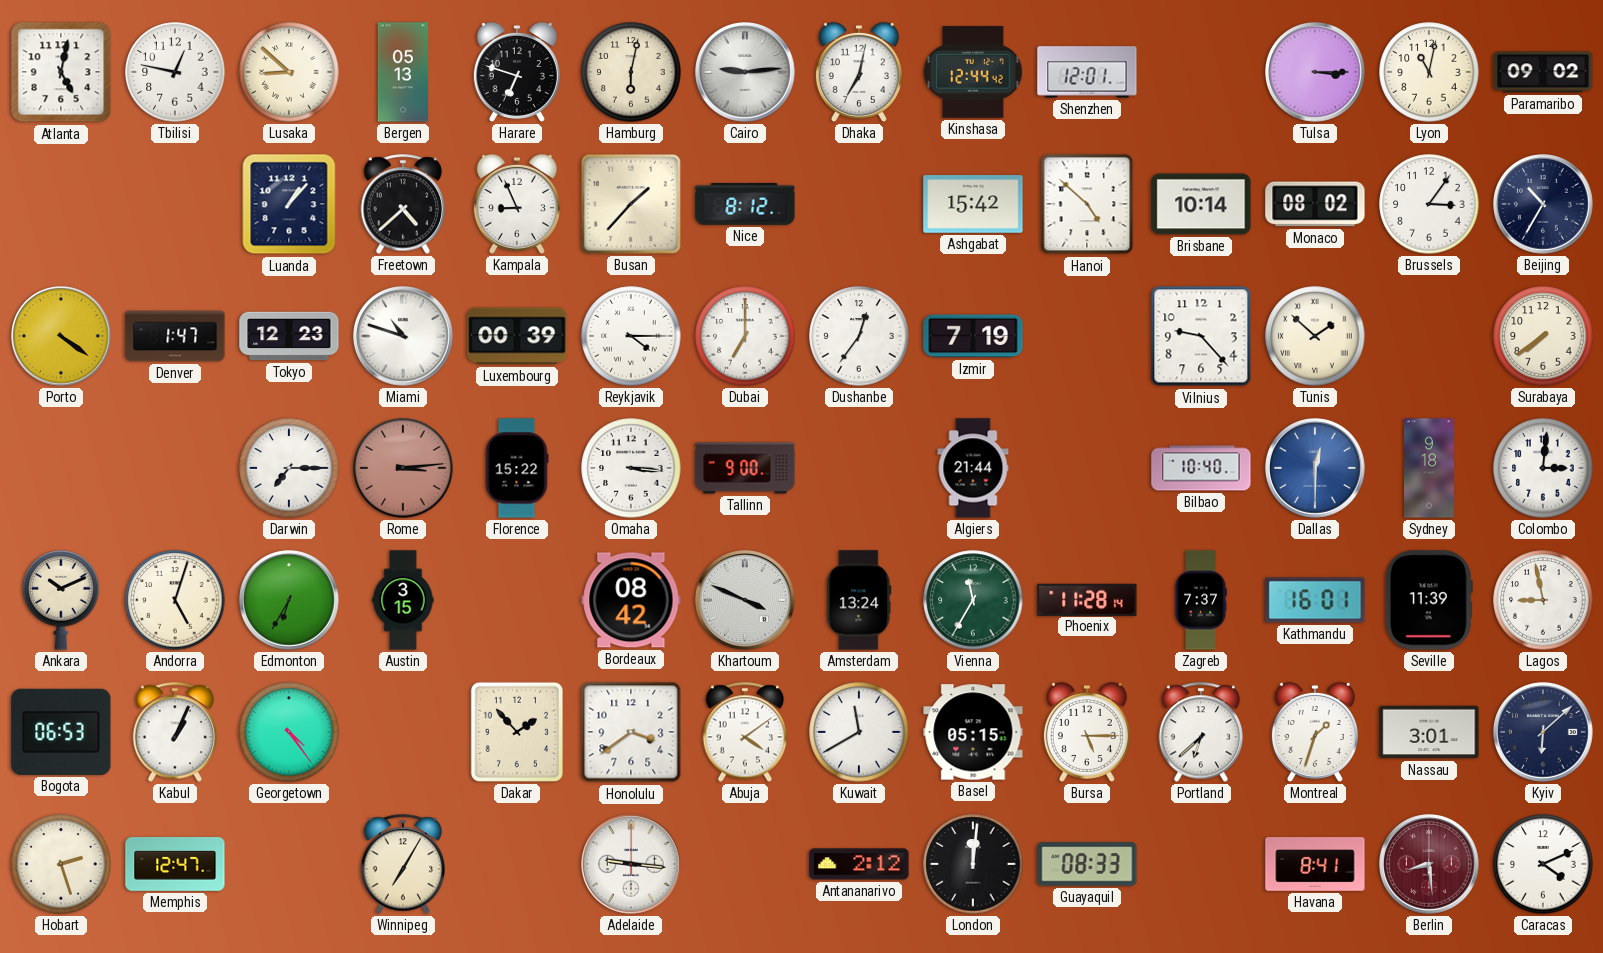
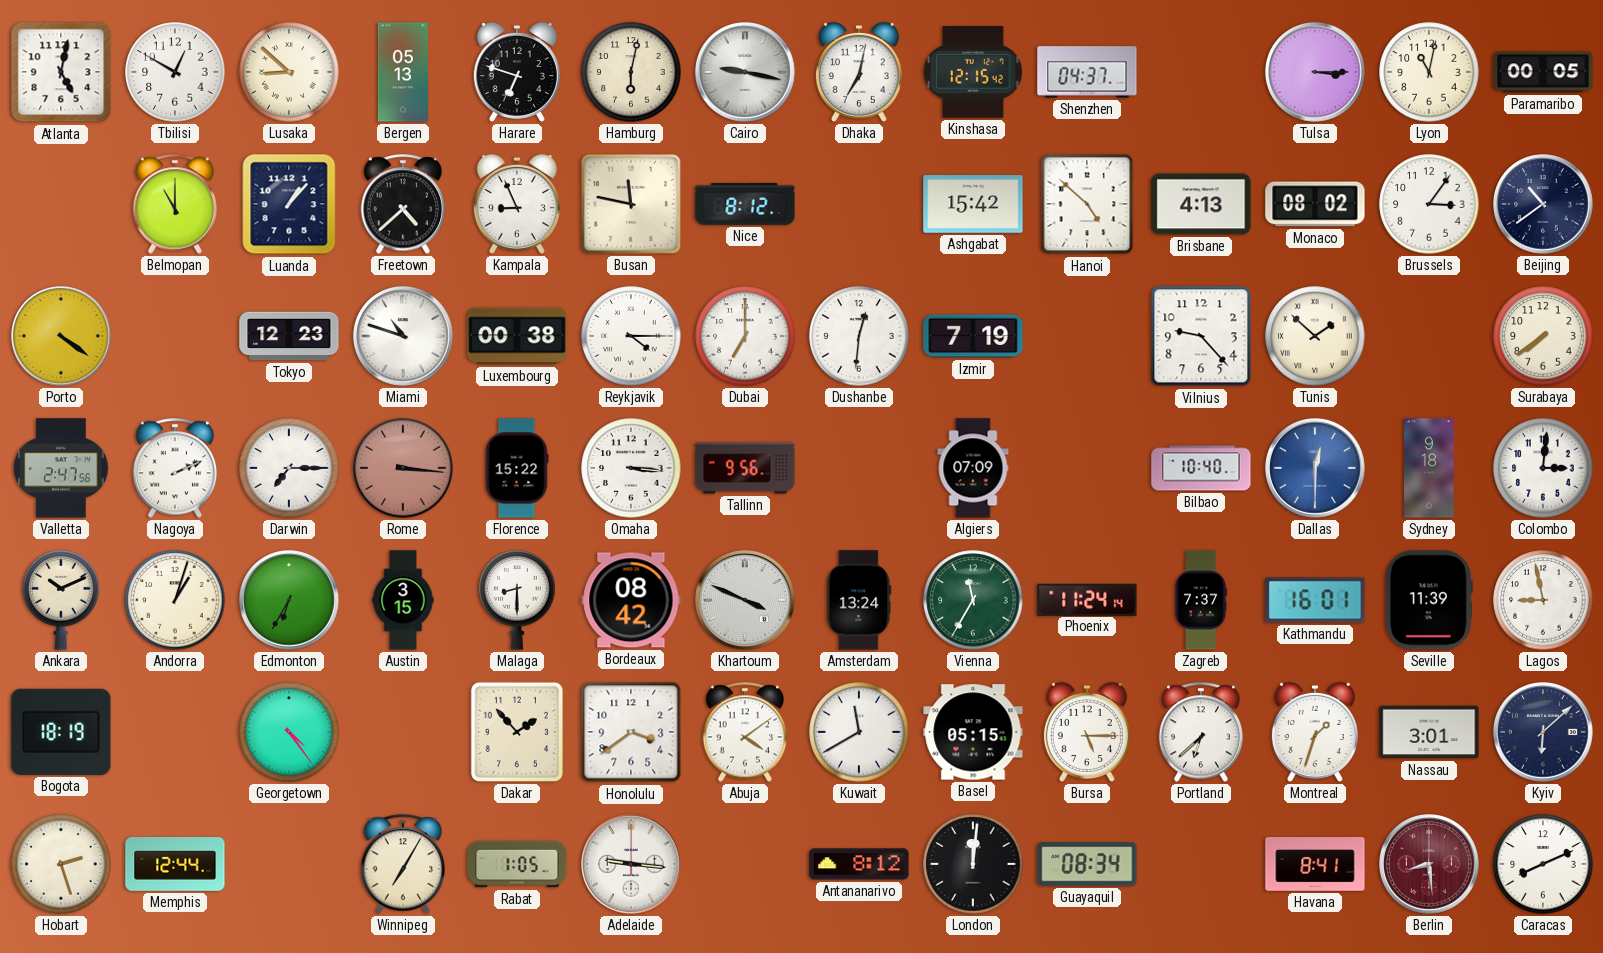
Tbilisi: 12:47 -> 12:50 (175, 72)
Cairo: 9:14 -> 9:17 (745, 72)
Kinshasa: 12:44 -> 12:15 (973, 72)
Shenzhen: 12:01 -> 04:37 (1087, 72)
Paramaribo: 09:02 -> 00:05 (1543, 72)
Belmopan: none -> 11:00 (175, 204)
Busan: 1:37 -> 11:47 (631, 204)
Brisbane: 10:14 -> 4:13 (1201, 204)
Beijing: 10:35 -> 10:39 (1543, 204)
Denver: 1:47 -> none (175, 336)
Luxembourg: 00:39 -> 00:38 (517, 336)
Dushanbe: 12:36 -> 12:31 (859, 336)
Valletta: none -> 2:47 (61, 468)
Nagoya: none -> 2:11 (175, 468)
Rome: 3:14 -> 3:16 (403, 468)
Tallinn: 9:00 -> 9:56 (745, 468)
Algiers: 21:44 -> 07:09 (973, 468)
Andorra: 5:03 -> 1:03 (175, 600)
Malaga: none -> 8:30 (517, 600)
Phoenix: 11:28 -> 11:24 (1087, 599)
Bogota: 06:53 -> 18:19 (61, 732)
Kabul: 1:04 -> none (175, 732)
Memphis: 12:47 -> 12:44 (175, 865)
Rabat: none -> 1:05 (517, 864)
Antananarivo: 2:12 -> 8:12 (859, 864)
Guayaquil: 08:33 -> 08:34 (1087, 864)
Caracas: 4:11 -> 8:11 (1543, 864)
